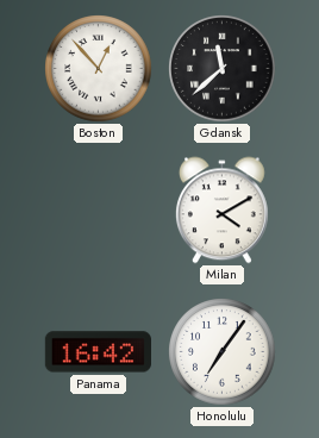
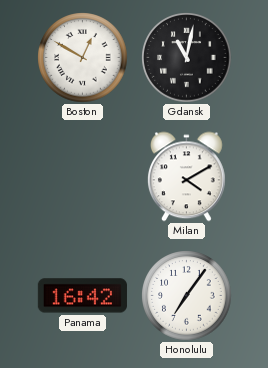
Boston: 12:53 -> 12:50 (83, 58)
Gdansk: 11:38 -> 11:02 (187, 58)
